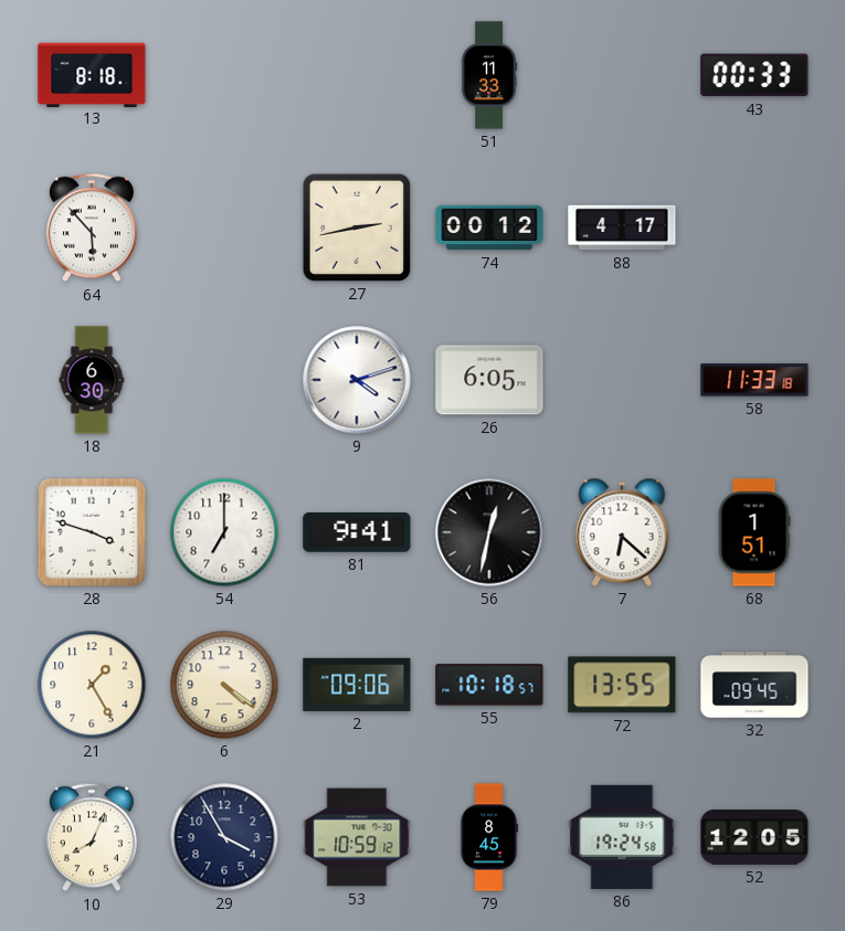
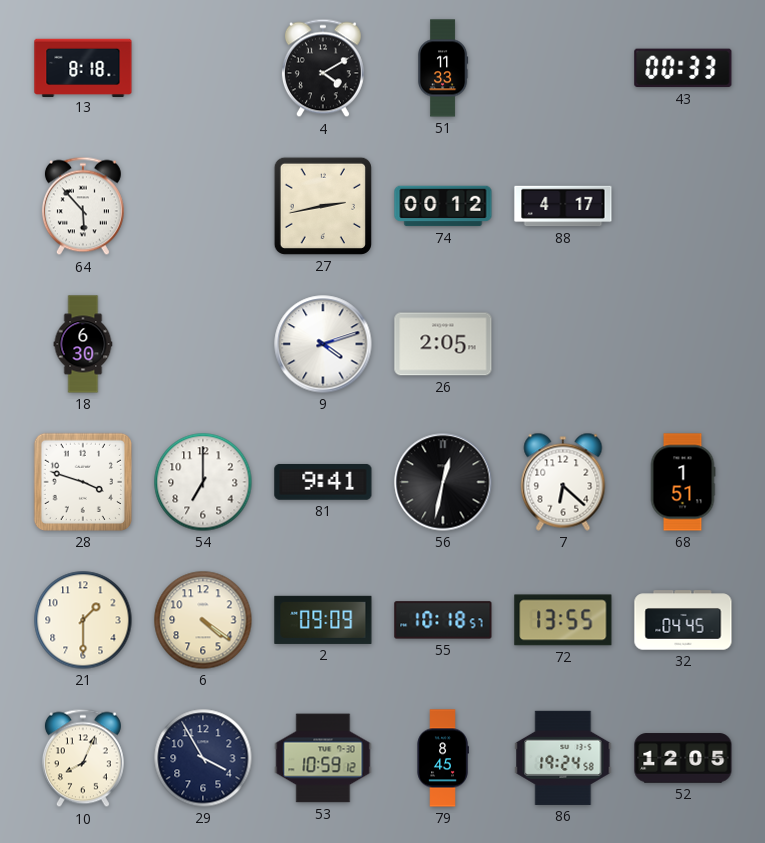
4: none -> 4:10 (323, 68)
26: 6:05 -> 2:05 (443, 344)
58: 11:33 -> none (754, 380)
21: 1:25 -> 1:30 (83, 620)
2: 09:06 -> 09:09 (323, 620)
32: 09:45 -> 04:45 (683, 620)
